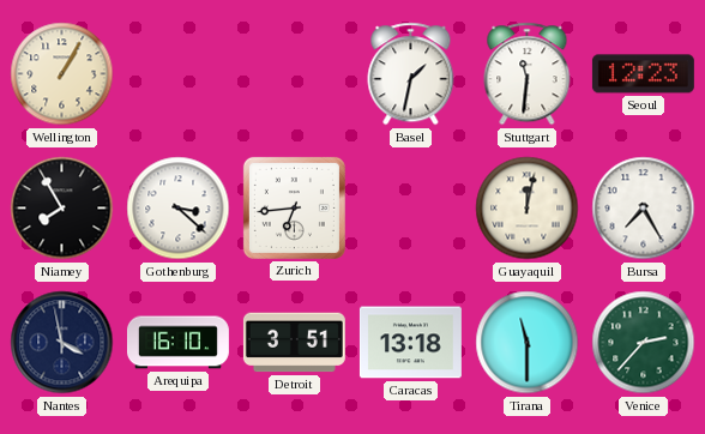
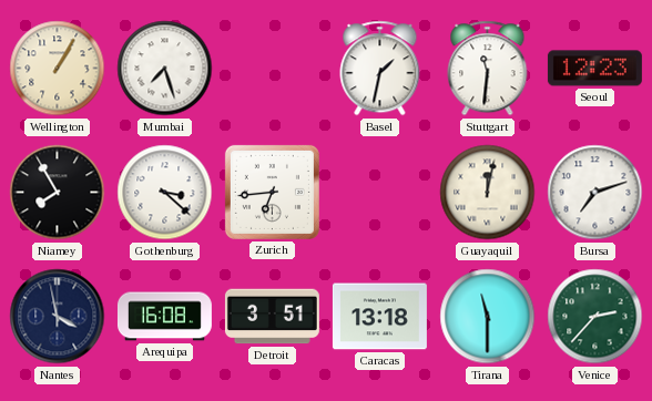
Mumbai: none -> 7:27 (165, 69)
Bursa: 7:25 -> 7:12 (595, 193)
Arequipa: 16:10 -> 16:08 (164, 317)
